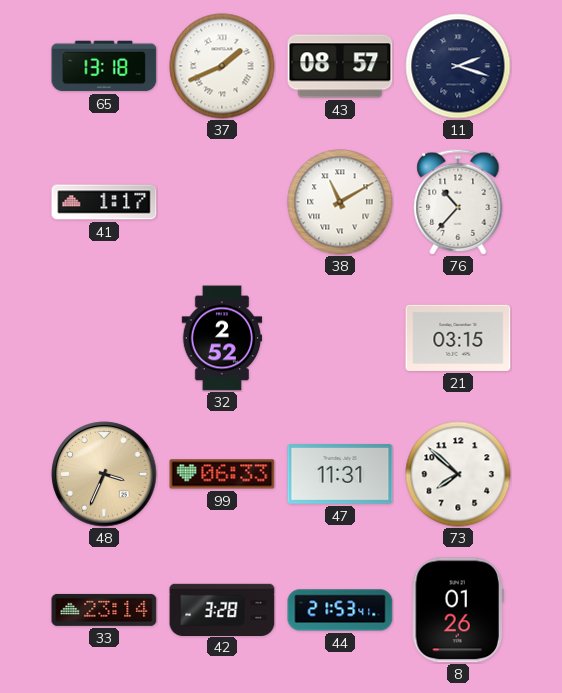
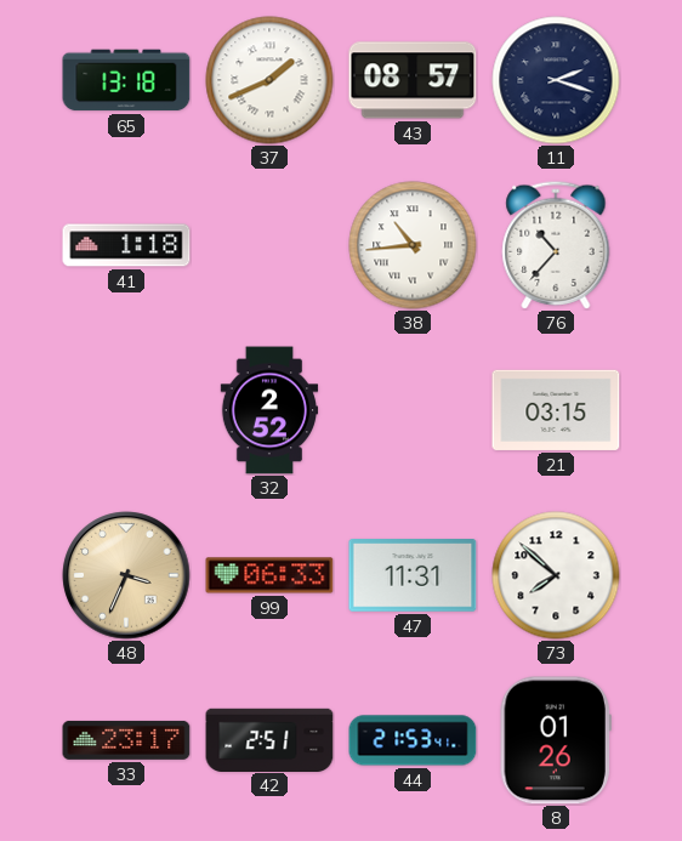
41: 1:17 -> 1:18 (126, 245)
38: 11:10 -> 10:44 (413, 245)
33: 23:14 -> 23:17 (126, 740)
42: 3:28 -> 2:51 (269, 739)
